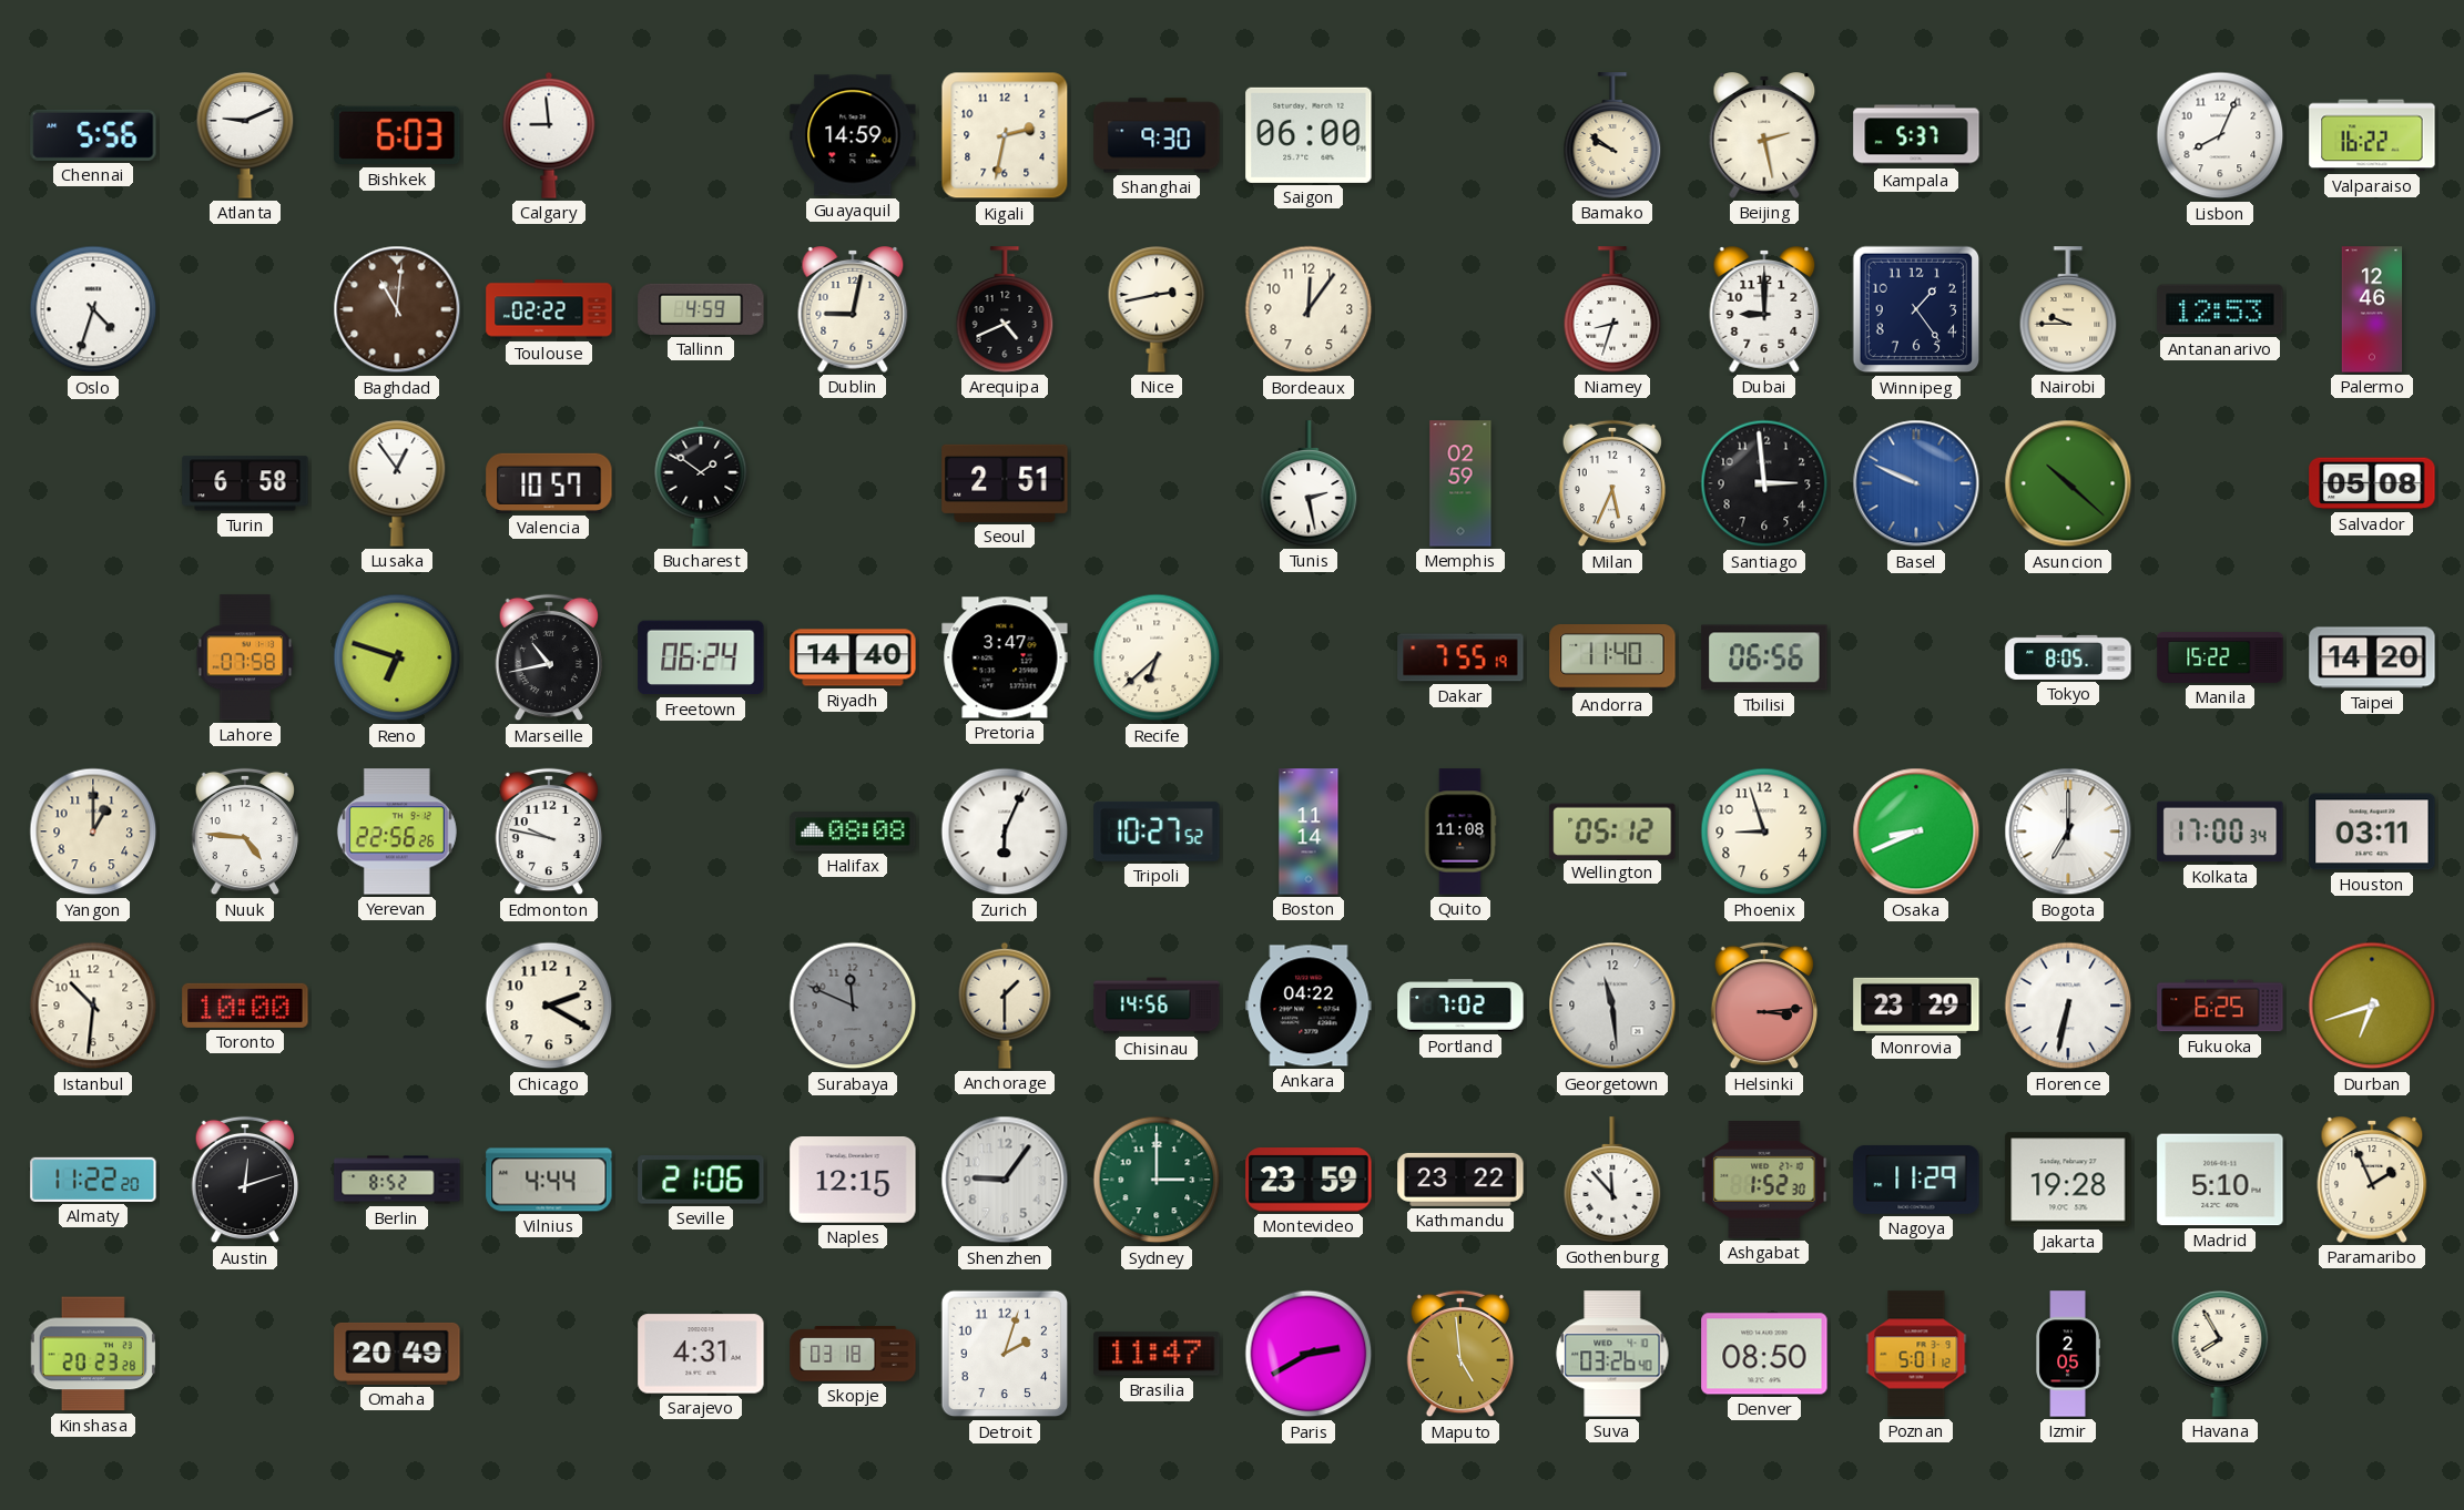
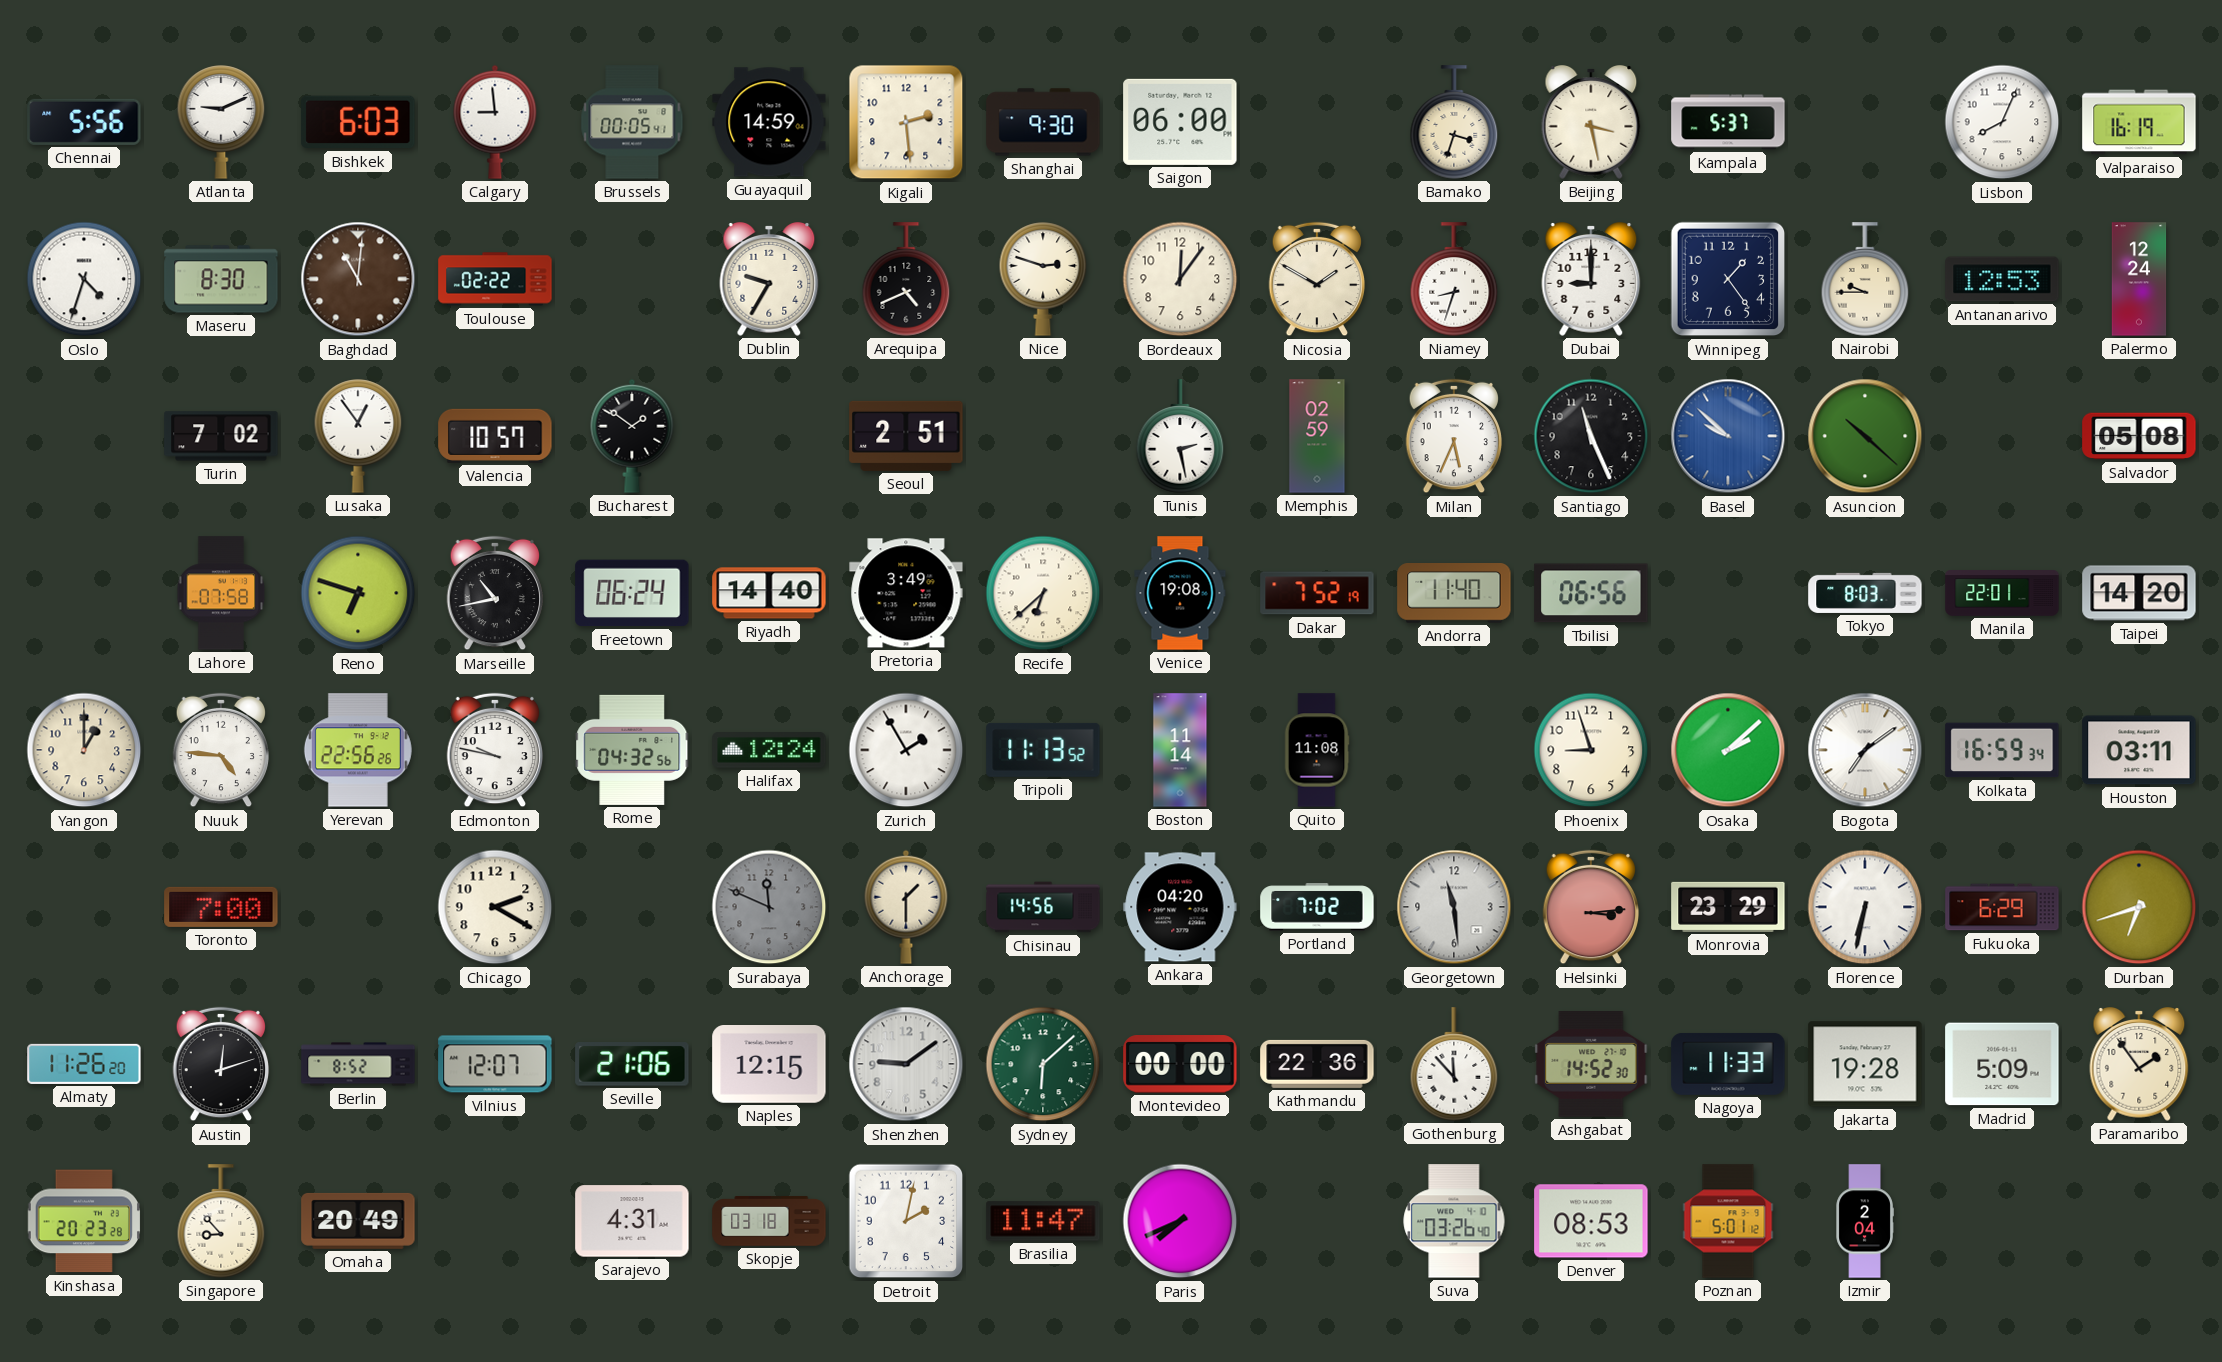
Brussels: none -> 00:05 (632, 122)
Kigali: 2:32 -> 2:29 (906, 122)
Bamako: 9:51 -> 3:33 (1454, 122)
Beijing: 2:28 -> 3:28 (1591, 123)
Valparaiso: 16:22 -> 16:19 (2139, 122)
Maseru: none -> 8:30 (221, 279)
Tallinn: 4:59 -> none (701, 309)
Dublin: 9:02 -> 9:35 (769, 280)
Nice: 2:43 -> 2:48 (1043, 279)
Nicosia: none -> 1:50 (1317, 279)
Palermo: 12:46 -> 12:24 (2139, 279)
Turin: 6:58 -> 7:02 (221, 436)
Santiago: 2:59 -> 11:26 (1591, 436)
Basel: 9:49 -> 9:52 (1728, 436)
Pretoria: 3:47 -> 3:49 (906, 593)
Venice: none -> 19:08 (1180, 593)
Dakar: 7:55 -> 7:52 (1317, 593)
Tokyo: 8:05 -> 8:03 (1865, 593)
Manila: 15:22 -> 22:01 (2002, 593)
Rome: none -> 04:32 (632, 750)
Halifax: 08:08 -> 12:24 (769, 751)
Zurich: 6:04 -> 1:55 (906, 750)
Tripoli: 10:27 -> 11:13 (1043, 750)
Wellington: 05:12 -> none (1612, 830)
Osaka: 8:41 -> 2:08 (1728, 750)
Bogota: 7:00 -> 7:09 (1865, 750)
Kolkata: 17:00 -> 16:59 (2002, 750)
Istanbul: 10:31 -> none (93, 1006)
Toronto: 10:00 -> 7:00 (221, 907)
Ankara: 04:22 -> 04:20 (1180, 907)
Fukuoka: 6:25 -> 6:29 (2002, 907)
Almaty: 11:22 -> 11:26 (84, 1064)
Vilnius: 4:44 -> 12:07 (495, 1064)
Shenzhen: 9:06 -> 9:09 (906, 1064)
Sydney: 3:00 -> 6:08 (1043, 1064)
Montevideo: 23:59 -> 00:00 (1180, 1064)
Kathmandu: 23:22 -> 22:36 (1317, 1064)
Ashgabat: 1:52 -> 14:52 (1591, 1065)
Nagoya: 11:29 -> 11:33 (1728, 1064)
Madrid: 5:10 -> 5:09 (2002, 1064)
Paramaribo: 1:56 -> 1:54 (2139, 1065)
Singapore: none -> 8:53 (221, 1221)
Detroit: 2:03 -> 2:02 (906, 1221)
Paris: 2:40 -> 7:41 (1180, 1221)
Maputo: 4:59 -> none (1460, 1354)
Denver: 08:50 -> 08:53 (1591, 1221)
Izmir: 2:05 -> 2:04 (1865, 1221)
Havana: 7:55 -> none (2220, 1354)
